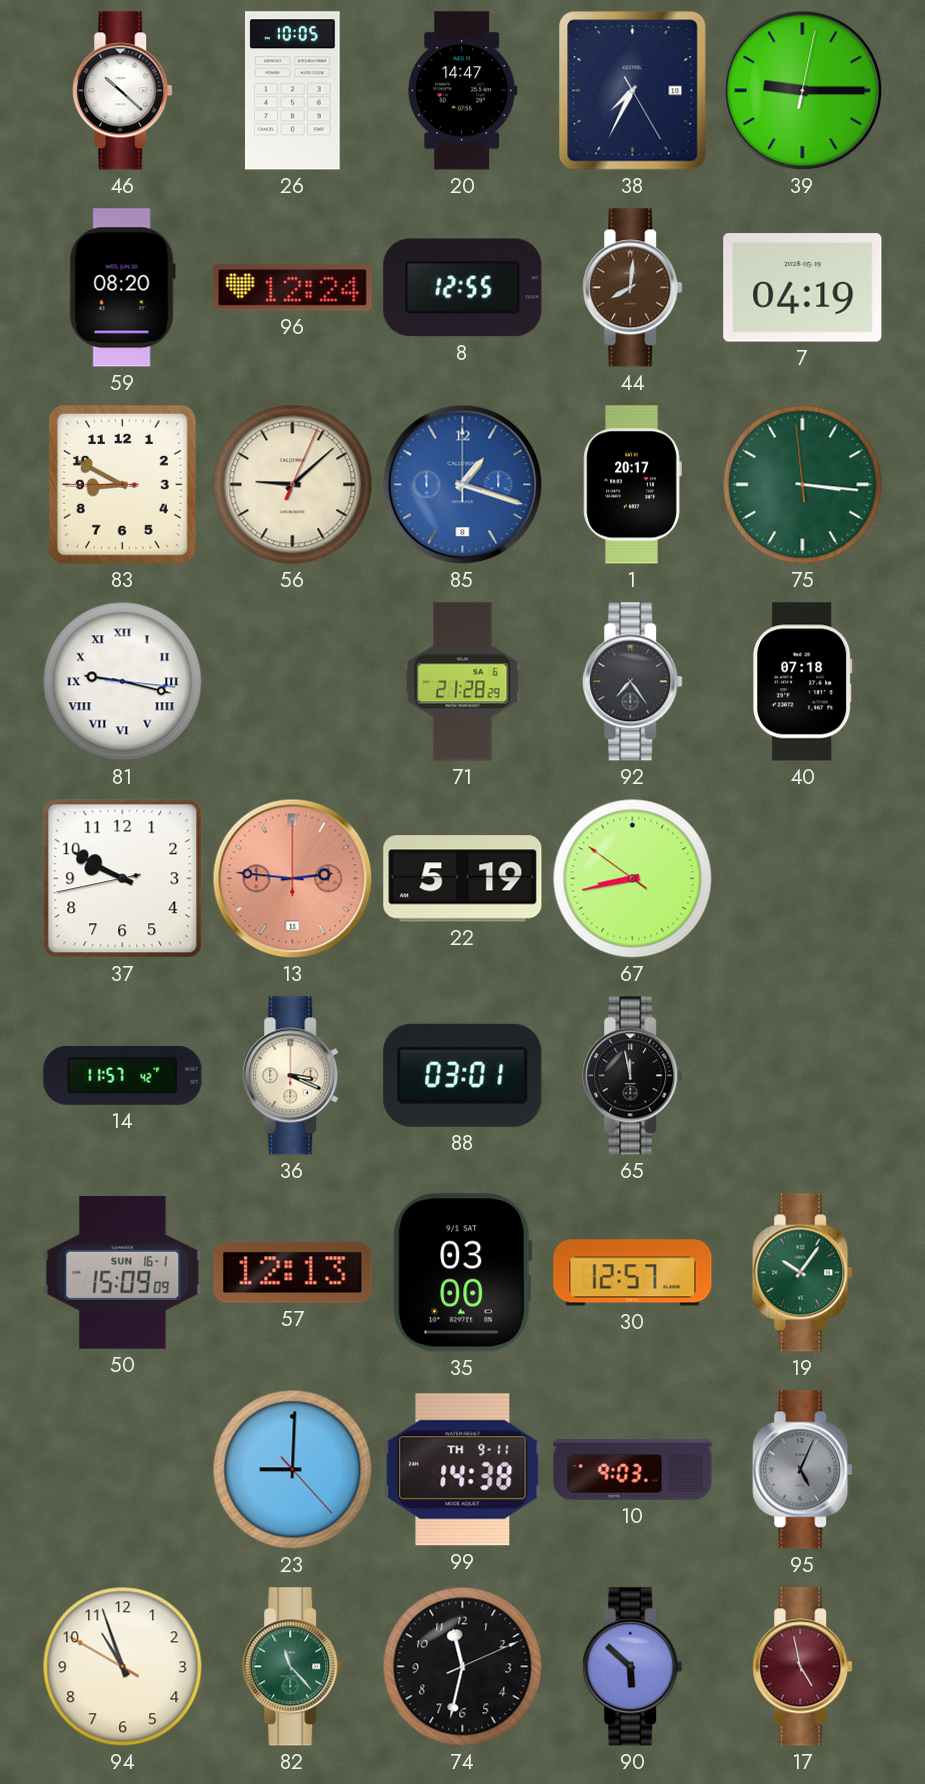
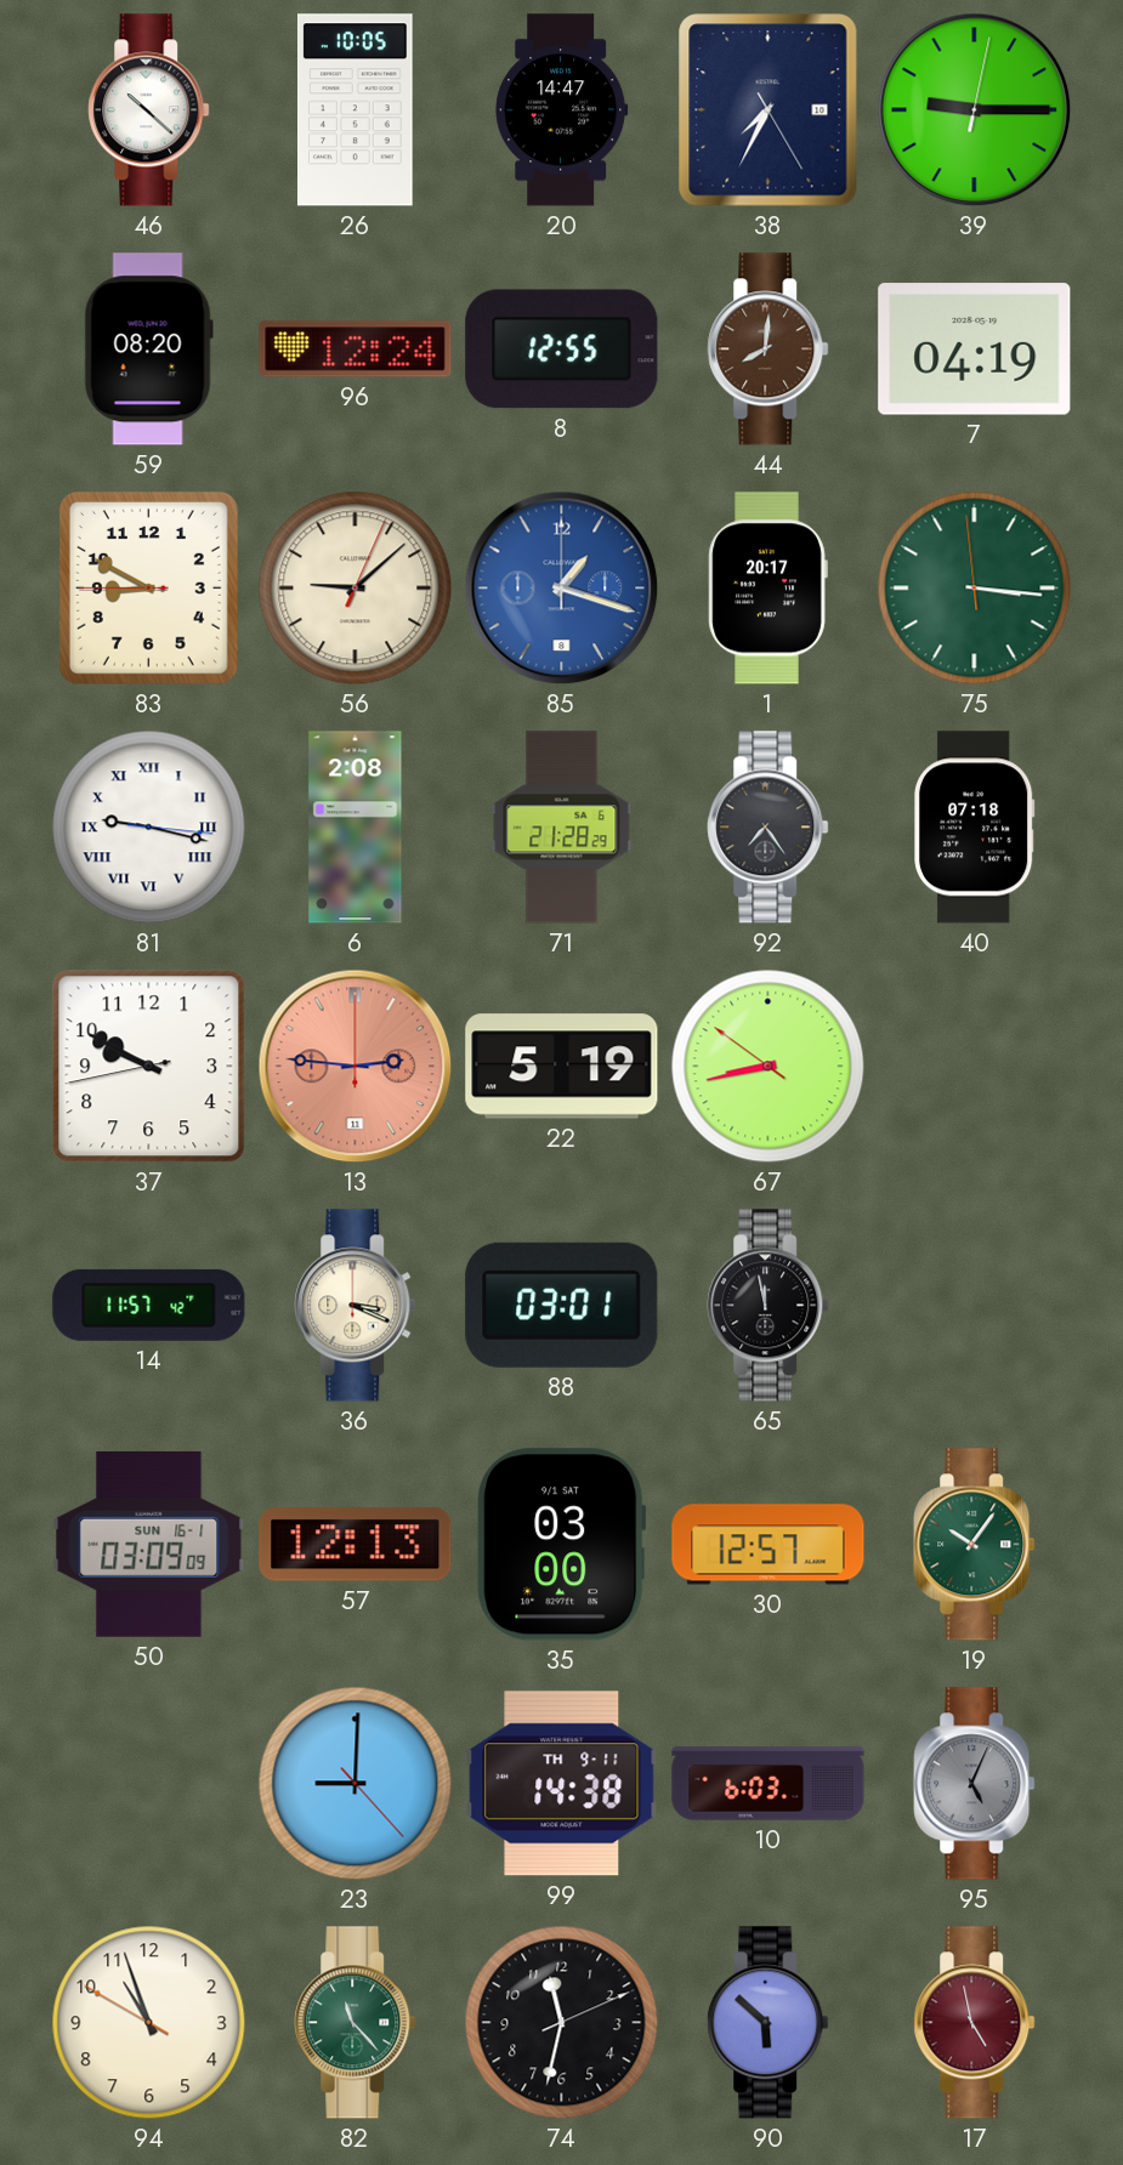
6: none -> 2:08 (356, 828)
50: 15:09 -> 03:09 (149, 1544)
10: 9:03 -> 6:03 (768, 1784)
